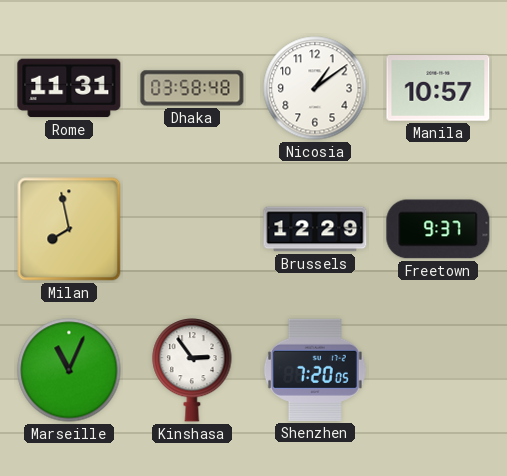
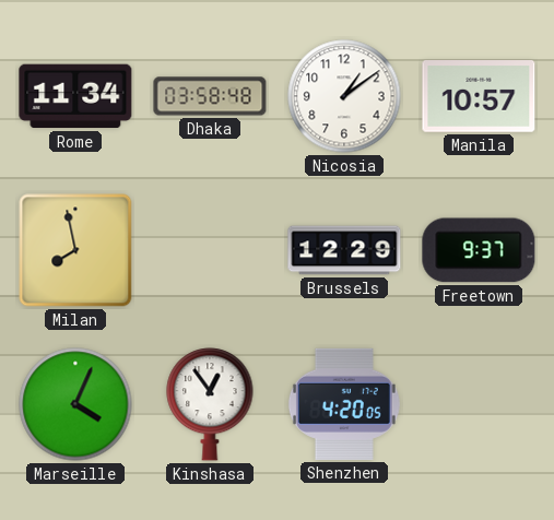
Rome: 11:31 -> 11:34 (75, 96)
Marseille: 11:04 -> 4:04 (75, 404)
Kinshasa: 2:54 -> 12:54 (210, 404)
Shenzhen: 7:20 -> 4:20 (344, 404)
